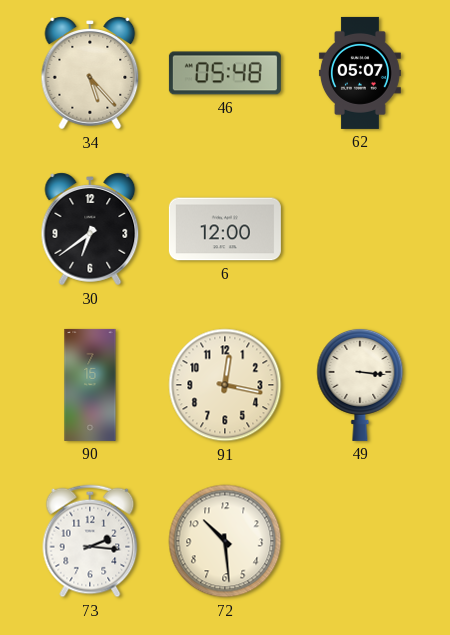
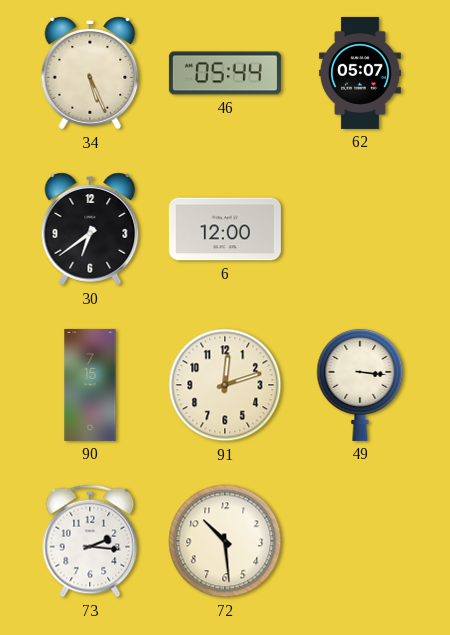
34: 5:23 -> 5:26 (90, 73)
46: 05:48 -> 05:44 (225, 73)
91: 12:17 -> 12:12 (225, 385)
